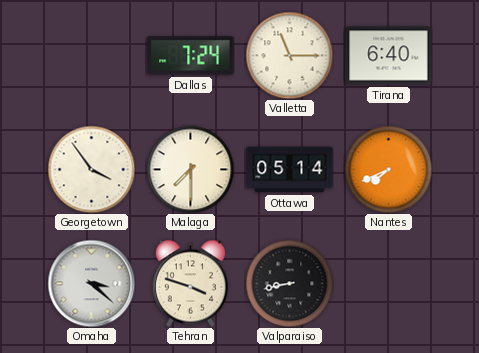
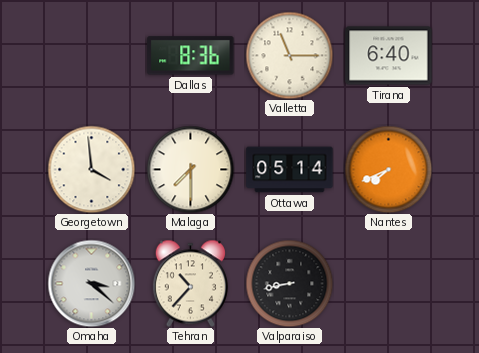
Dallas: 7:24 -> 8:36 (191, 56)
Georgetown: 3:54 -> 3:59 (91, 169)
Tehran: 3:48 -> 10:37 (190, 283)
